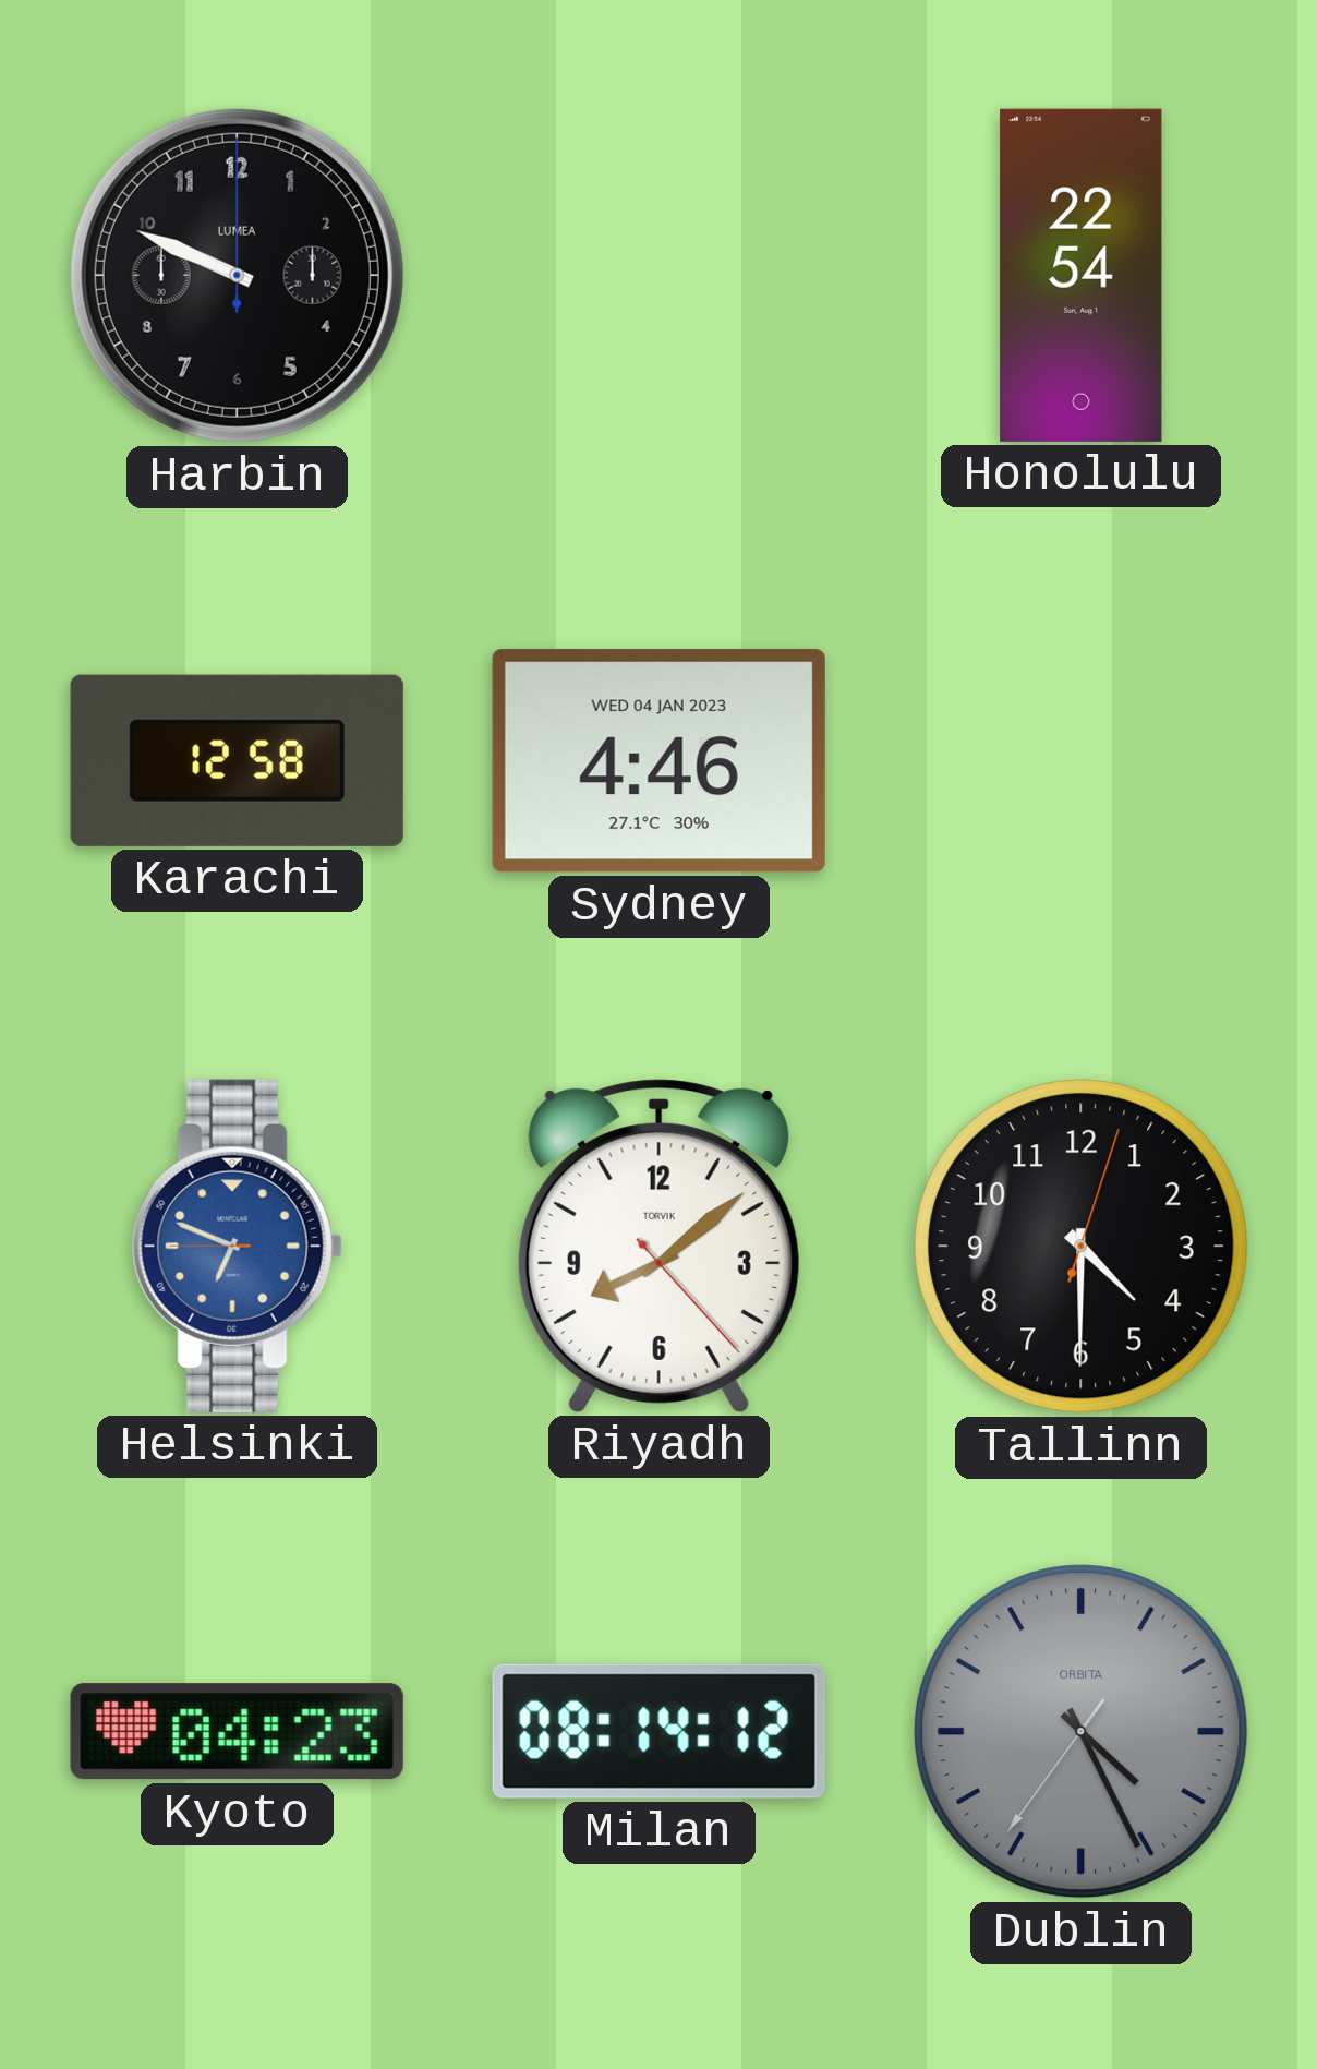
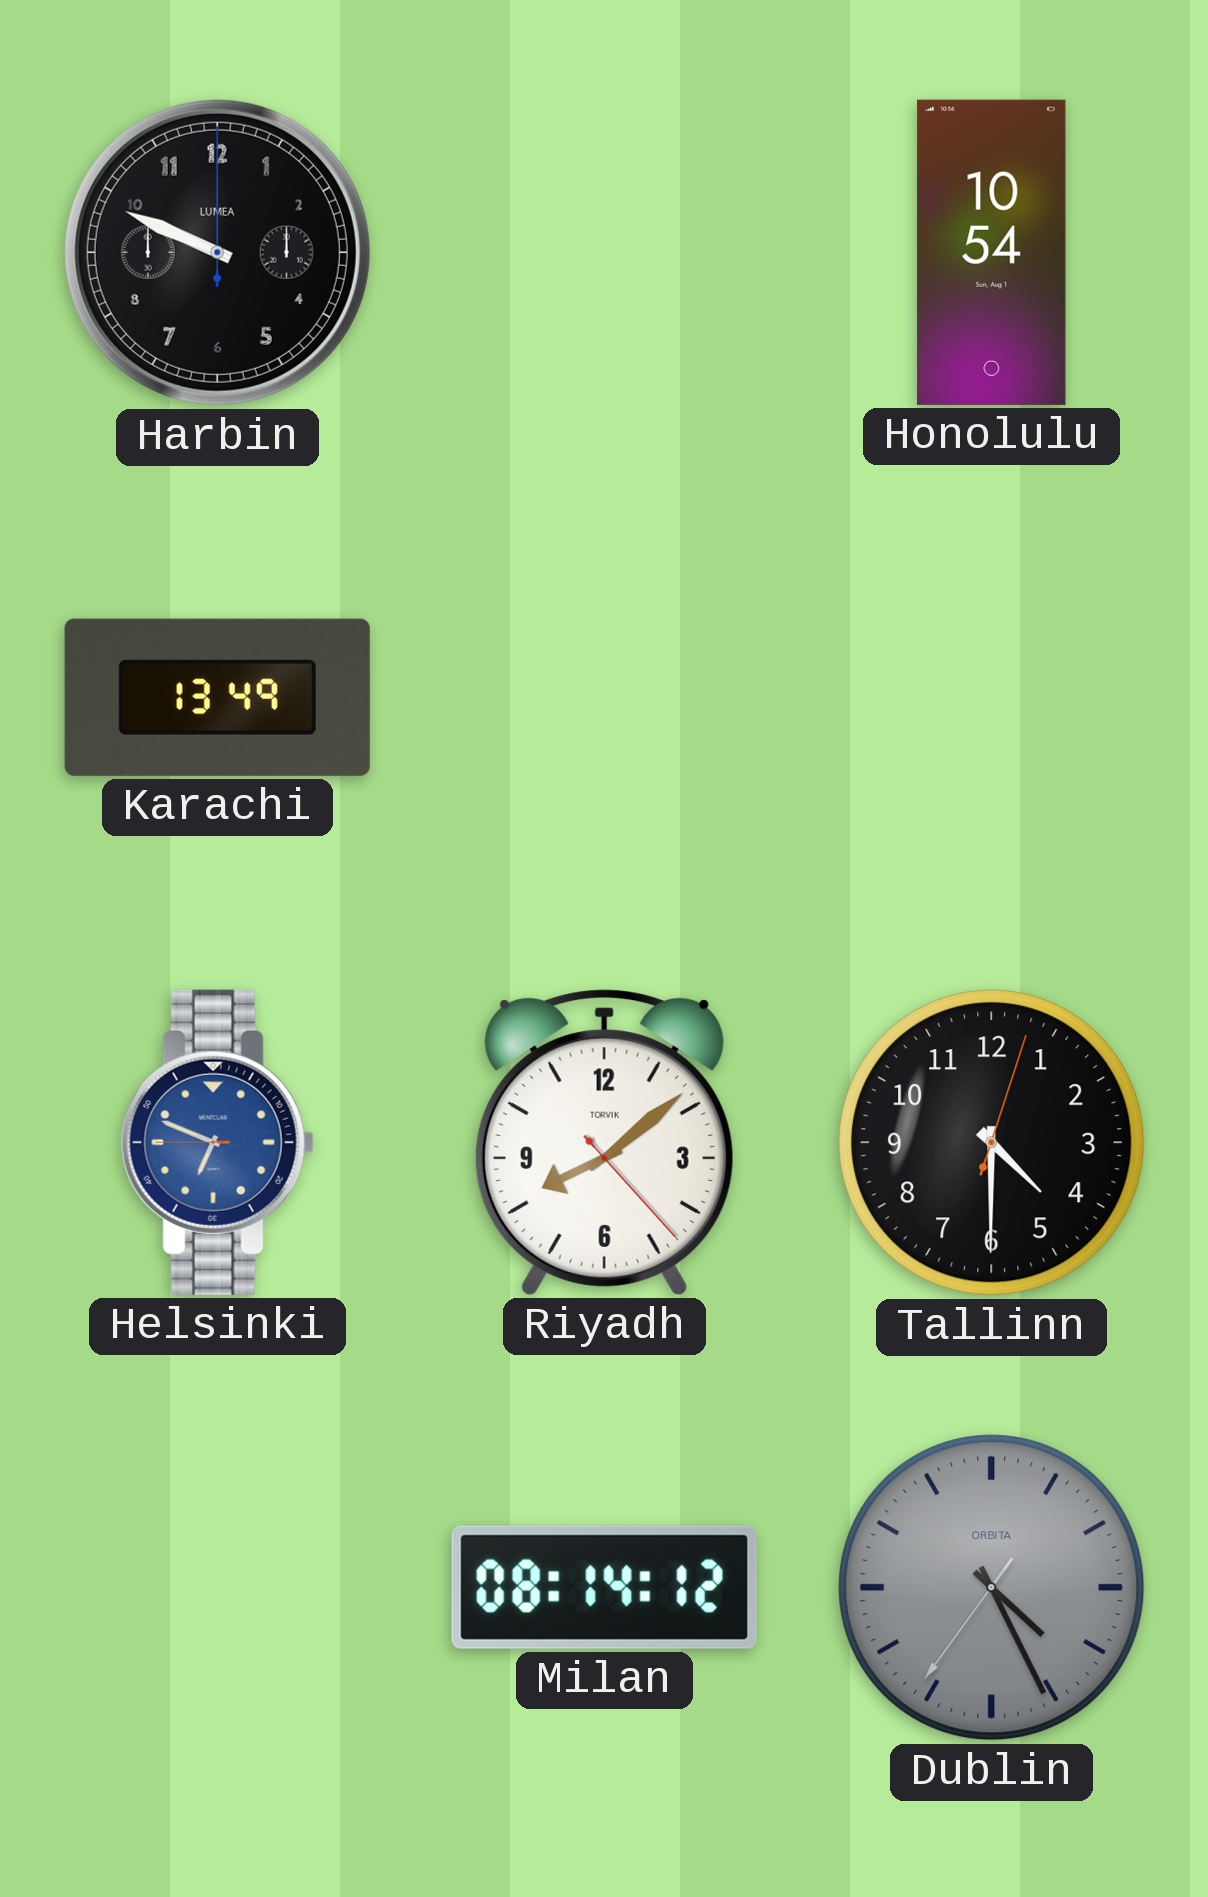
Honolulu: 22:54 -> 10:54 (992, 252)
Karachi: 12:58 -> 13:49 (217, 697)
Sydney: 4:46 -> none (659, 761)
Kyoto: 04:23 -> none (237, 1732)
